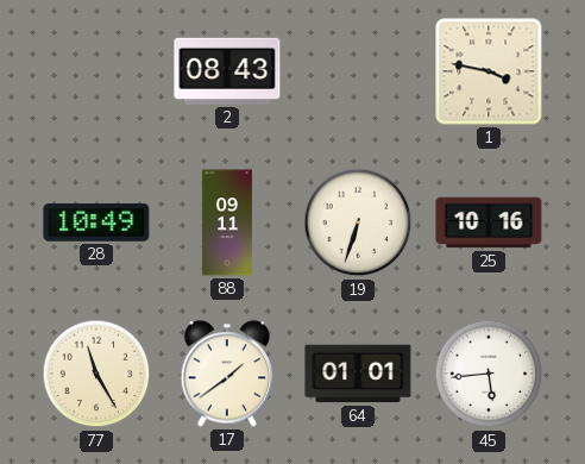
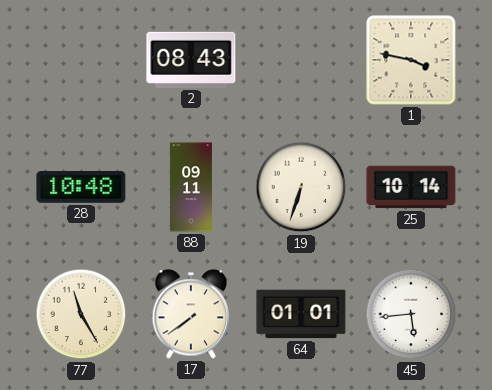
28: 10:49 -> 10:48 (81, 188)
25: 10:16 -> 10:14 (411, 187)
17: 1:39 -> 7:39 (191, 314)
